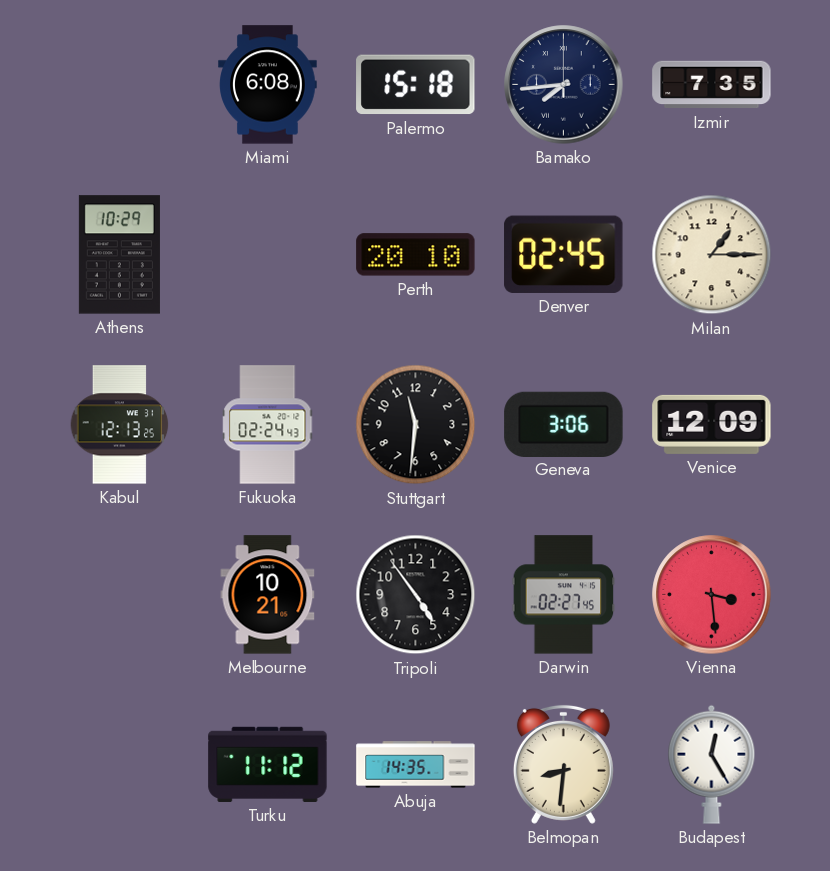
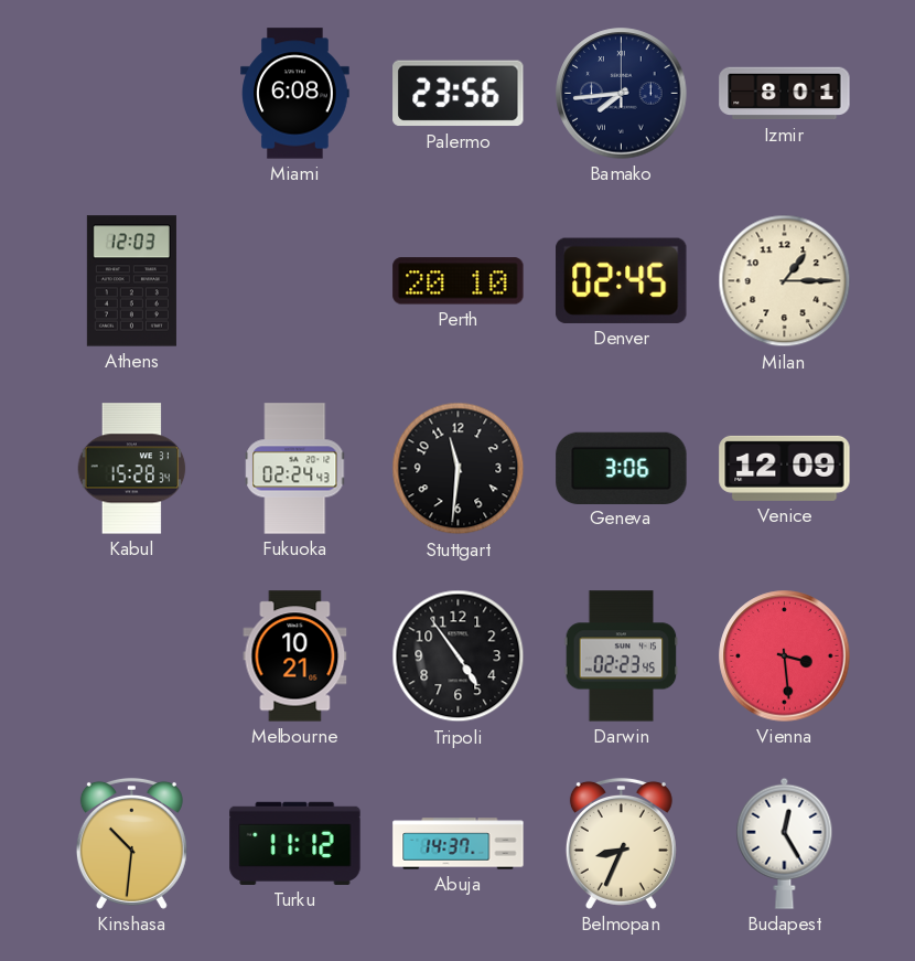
Palermo: 15:18 -> 23:56 (459, 94)
Izmir: 7:35 -> 8:01 (785, 94)
Athens: 10:29 -> 12:03 (131, 281)
Kabul: 12:13 -> 15:28 (132, 469)
Darwin: 02:27 -> 02:23 (622, 656)
Kinshasa: none -> 10:31 (131, 843)
Abuja: 14:35 -> 14:37 (459, 844)
Belmopan: 8:31 -> 8:34 (621, 843)
